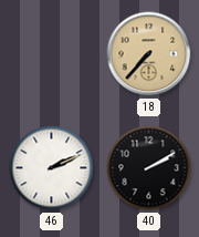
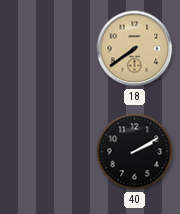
18: 7:37 -> 7:39 (135, 49)
46: 2:11 -> none (52, 168)
